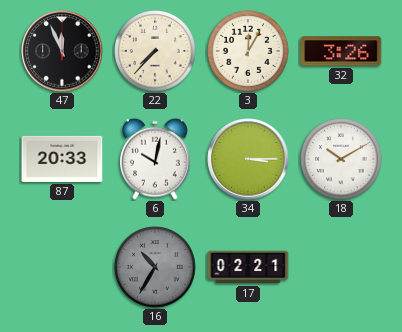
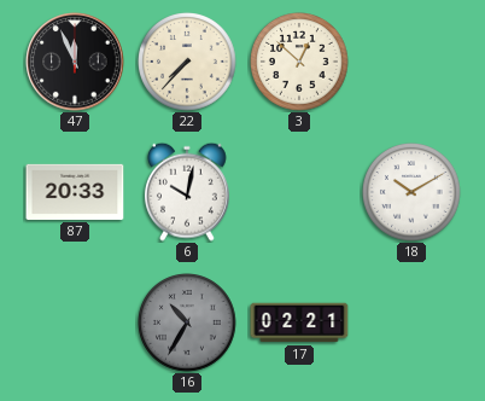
3: 12:05 -> 12:52 (300, 63)
32: 3:26 -> none (341, 51)
34: 3:15 -> none (248, 159)
